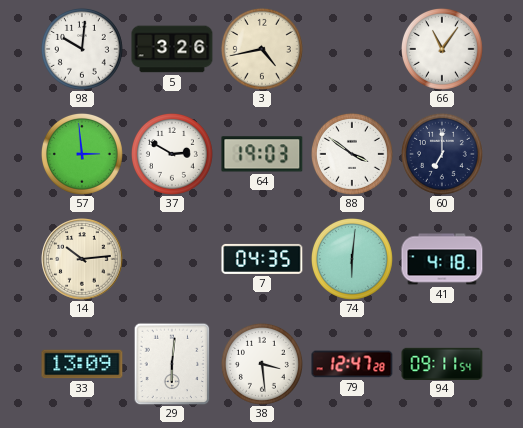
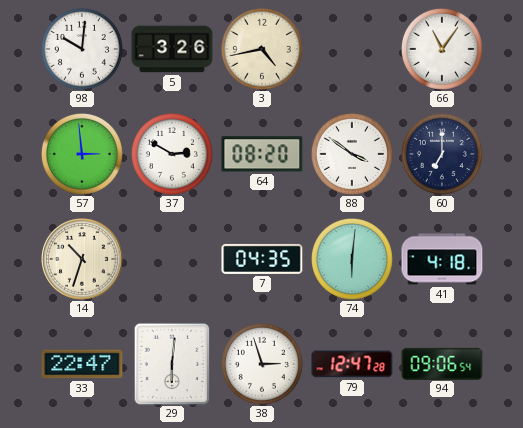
64: 19:03 -> 08:20 (262, 154)
14: 10:14 -> 10:33 (82, 259)
33: 13:09 -> 22:47 (82, 364)
38: 3:29 -> 2:57 (262, 364)
94: 09:11 -> 09:06 (442, 363)
